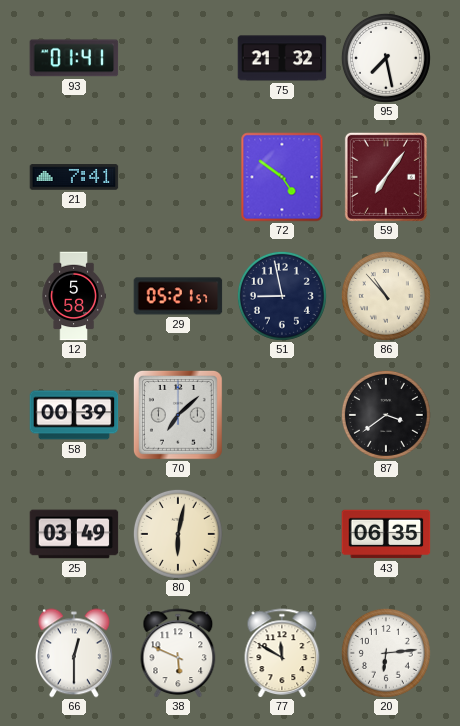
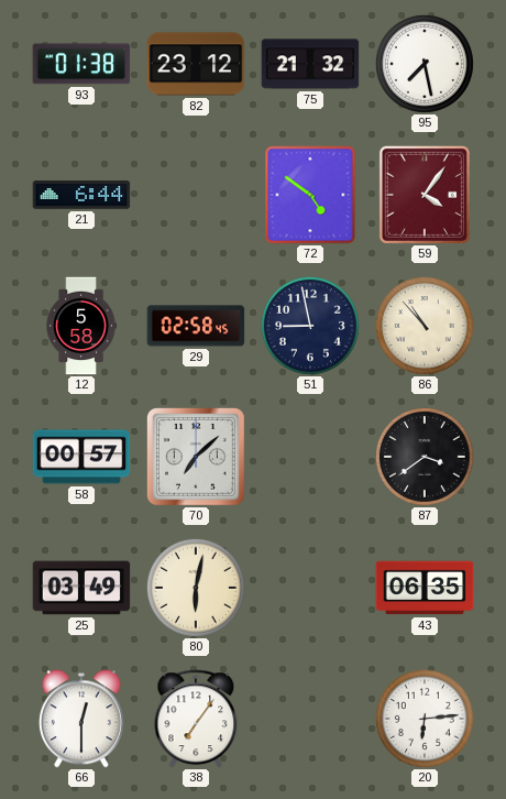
93: 01:41 -> 01:38 (81, 64)
82: none -> 23:12 (196, 64)
21: 7:41 -> 6:44 (81, 195)
59: 7:06 -> 4:06 (425, 195)
29: 05:21 -> 02:58 (196, 326)
58: 00:39 -> 00:57 (81, 457)
38: 5:49 -> 7:06 (196, 719)
77: 11:50 -> none (282, 653)
